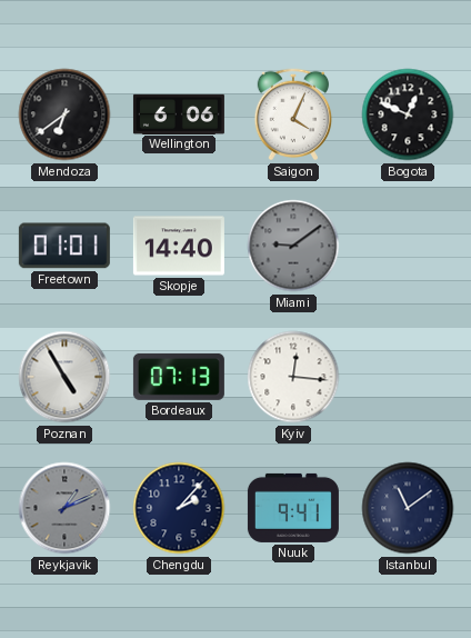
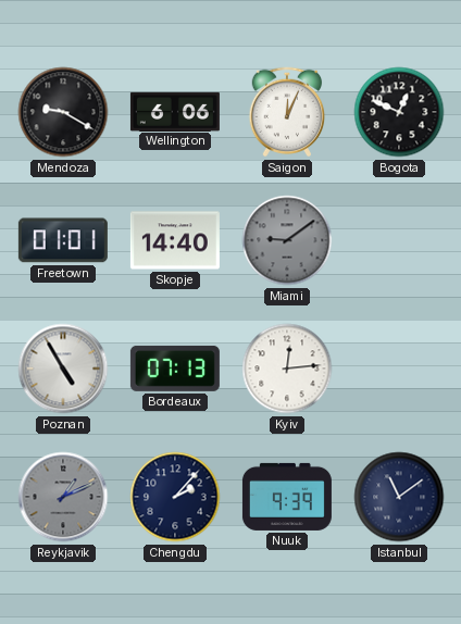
Mendoza: 6:39 -> 9:20 (63, 112)
Saigon: 4:04 -> 12:04 (287, 112)
Kyiv: 12:16 -> 12:14 (287, 369)
Nuuk: 9:41 -> 9:39 (287, 497)
